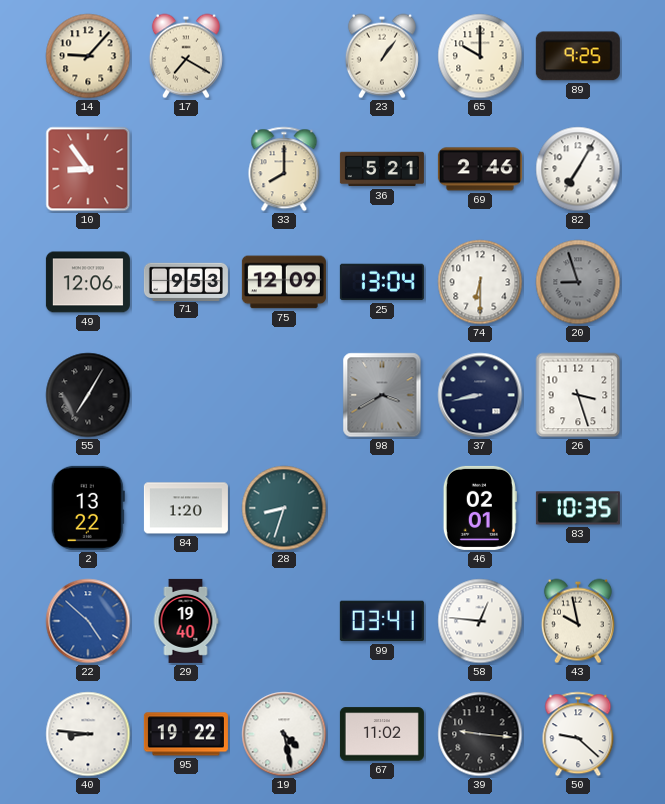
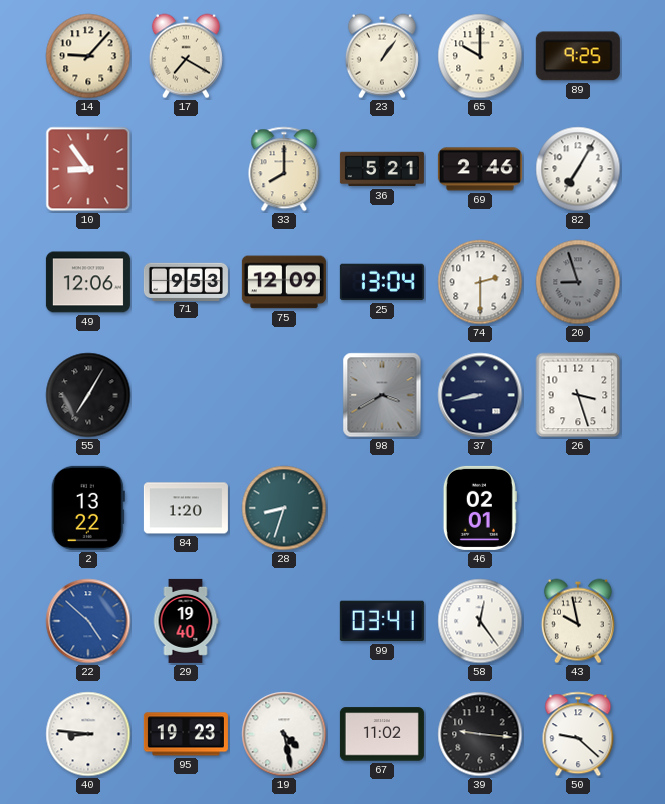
74: 6:30 -> 2:30 (480, 282)
83: 10:35 -> none (578, 508)
58: 12:46 -> 12:24 (480, 621)
95: 19:22 -> 19:23 (186, 734)
